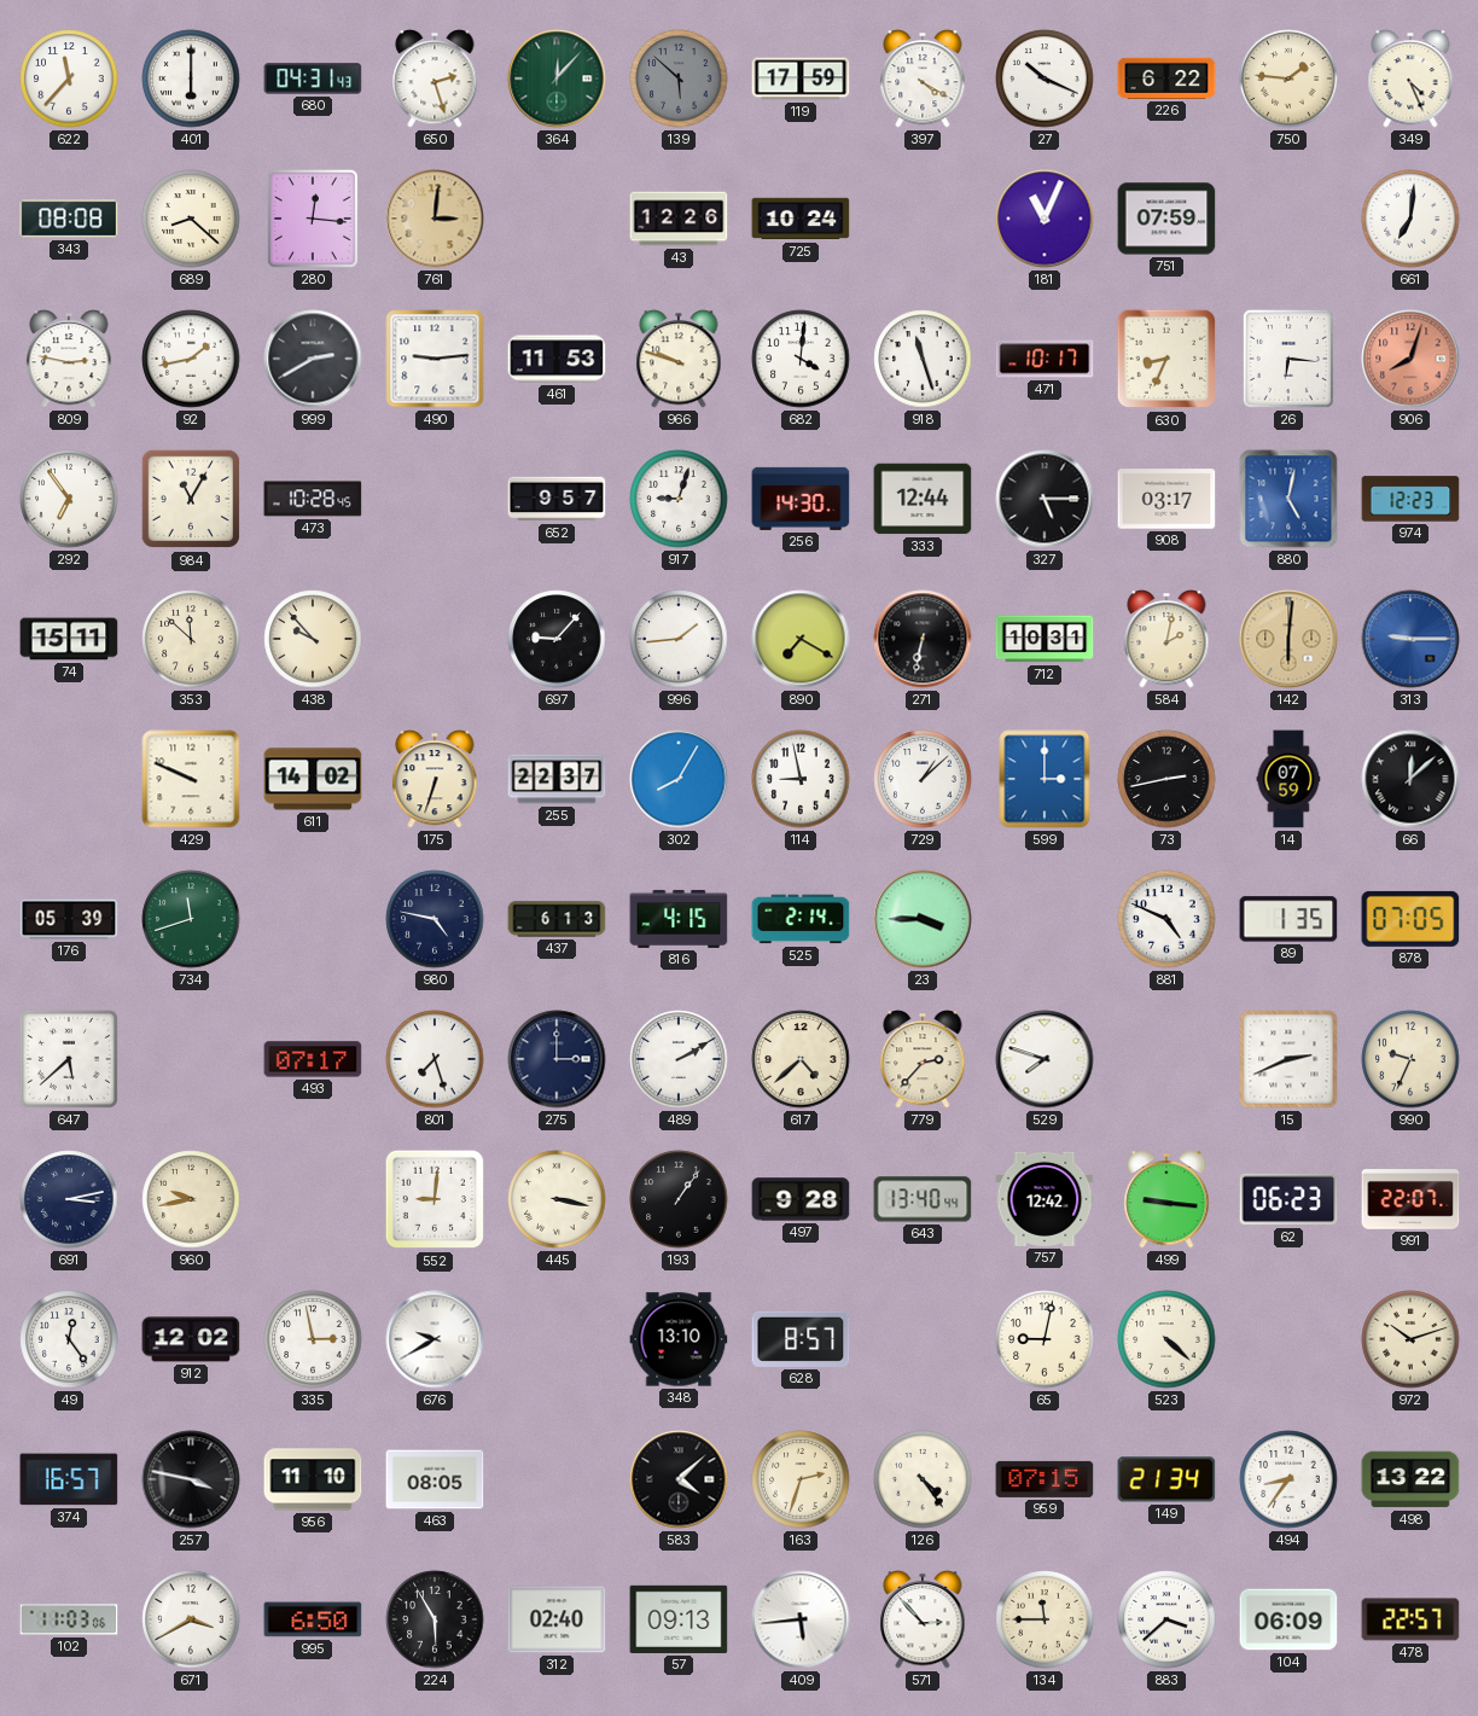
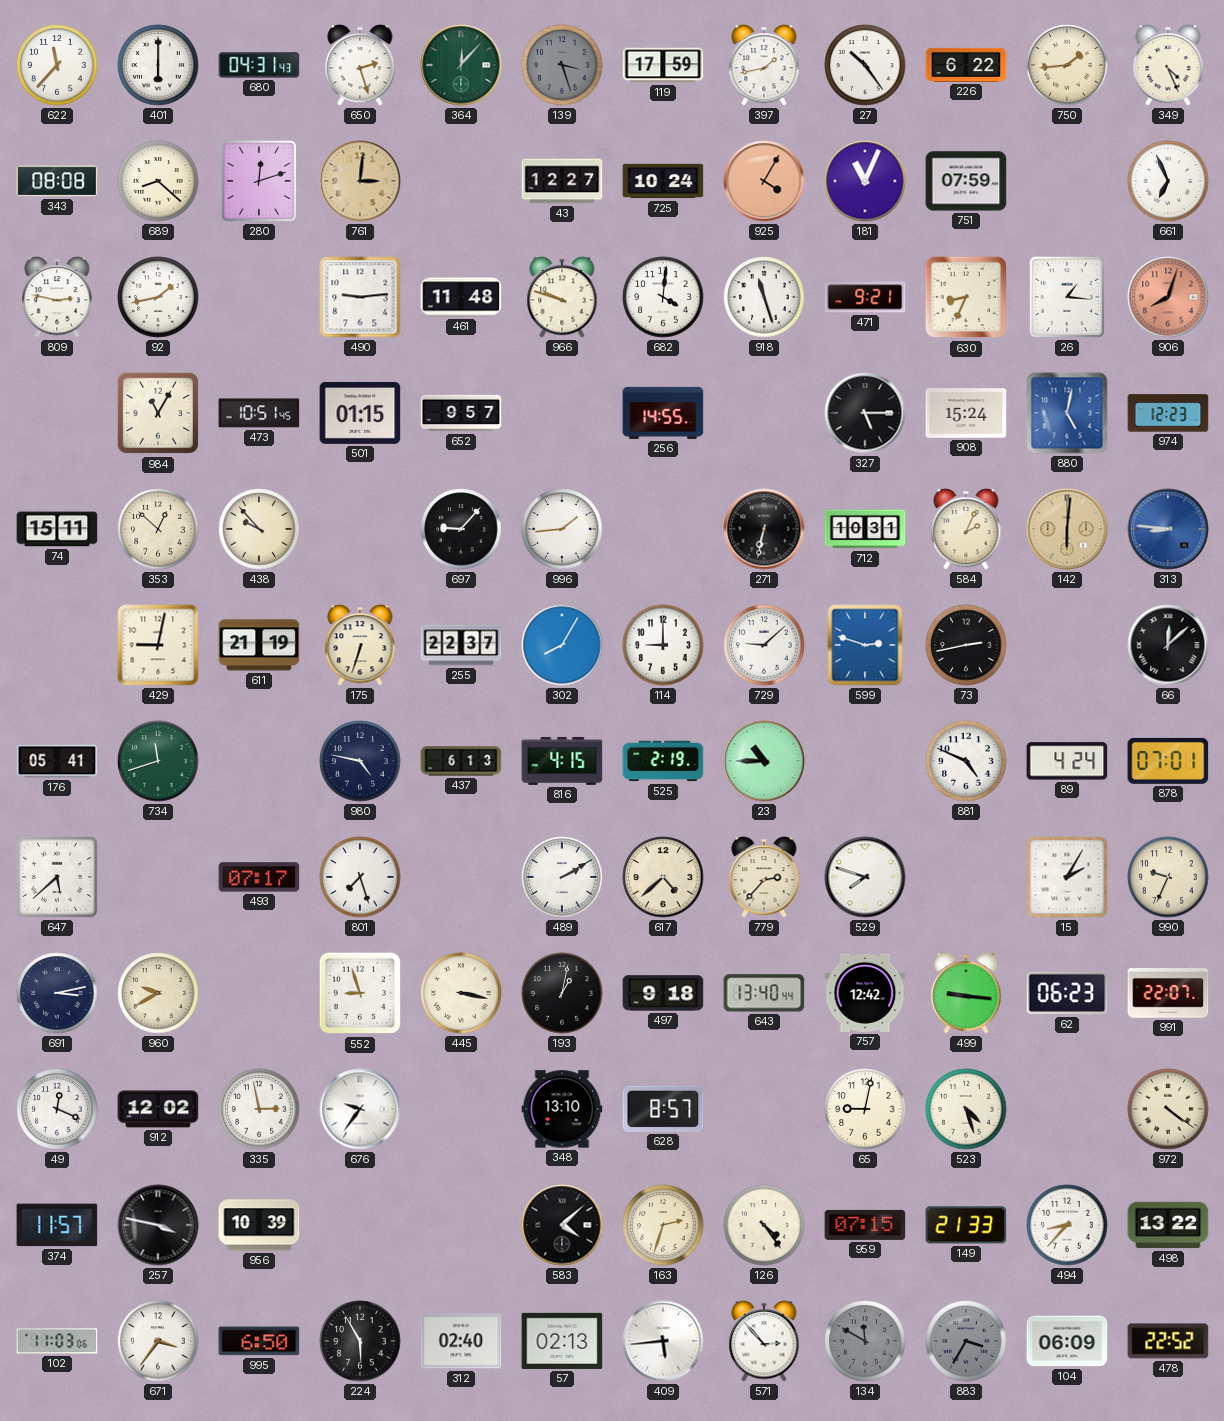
139: 5:52 -> 3:27 (562, 65)
397: 4:20 -> 1:43 (764, 65)
27: 10:19 -> 10:24 (865, 65)
750: 1:46 -> 1:44 (1067, 65)
280: 12:16 -> 12:12 (259, 181)
43: 12:26 -> 12:27 (562, 181)
925: none -> 4:05 (764, 181)
661: 7:01 -> 6:56 (1168, 181)
999: 2:40 -> none (313, 359)
461: 11:53 -> 11:48 (461, 297)
471: 10:17 -> 9:21 (865, 297)
26: 6:16 -> 1:16 (1067, 297)
292: 6:54 -> none (69, 499)
473: 10:28 -> 10:51 (259, 413)
501: none -> 01:15 (360, 413)
917: 9:03 -> none (679, 499)
256: 14:30 -> 14:55 (663, 413)
333: 12:44 -> none (923, 499)
908: 03:17 -> 15:24 (966, 413)
353: 11:52 -> 12:52 (158, 529)
890: 7:20 -> none (801, 639)
584: 2:02 -> 2:04 (966, 529)
313: 9:15 -> 8:46 (1168, 529)
429: 9:49 -> 9:02 (158, 645)
611: 14:02 -> 21:19 (259, 645)
114: 8:58 -> 9:00 (663, 645)
729: 1:08 -> 9:08 (764, 645)
599: 3:00 -> 2:48 (865, 645)
14: 07:59 -> none (1288, 779)
176: 05:39 -> 05:41 (57, 761)
525: 2:14 -> 2:19 (663, 761)
23: 3:45 -> 10:45 (764, 761)
89: 1:35 -> 4:24 (1067, 761)
878: 07:05 -> 07:01 (1168, 761)
275: 3:00 -> none (557, 1059)
15: 2:41 -> 2:05 (1067, 877)
960: 9:43 -> 9:40 (158, 993)
552: 9:01 -> 8:57 (360, 993)
193: 1:06 -> 1:02 (562, 993)
497: 9:28 -> 9:18 (663, 993)
49: 12:24 -> 12:19 (57, 1109)
676: 9:40 -> 9:36 (360, 1109)
523: 4:22 -> 4:27 (966, 1109)
972: 10:12 -> 4:21 (1168, 1109)
374: 16:57 -> 11:57 (57, 1225)
956: 11:10 -> 10:39 (259, 1225)
463: 08:05 -> none (435, 1479)
149: 21:34 -> 21:33 (966, 1225)
494: 8:36 -> 8:37 (1067, 1225)
671: 3:40 -> 3:36 (158, 1341)
57: 09:13 -> 02:13 (562, 1341)
134: 11:45 -> 11:50 (865, 1341)
134 dial: cream -> grey (865, 1341)
883: 3:38 -> 3:35 (966, 1341)
883 dial: white -> grey (966, 1341)
478: 22:57 -> 22:52 (1168, 1341)
